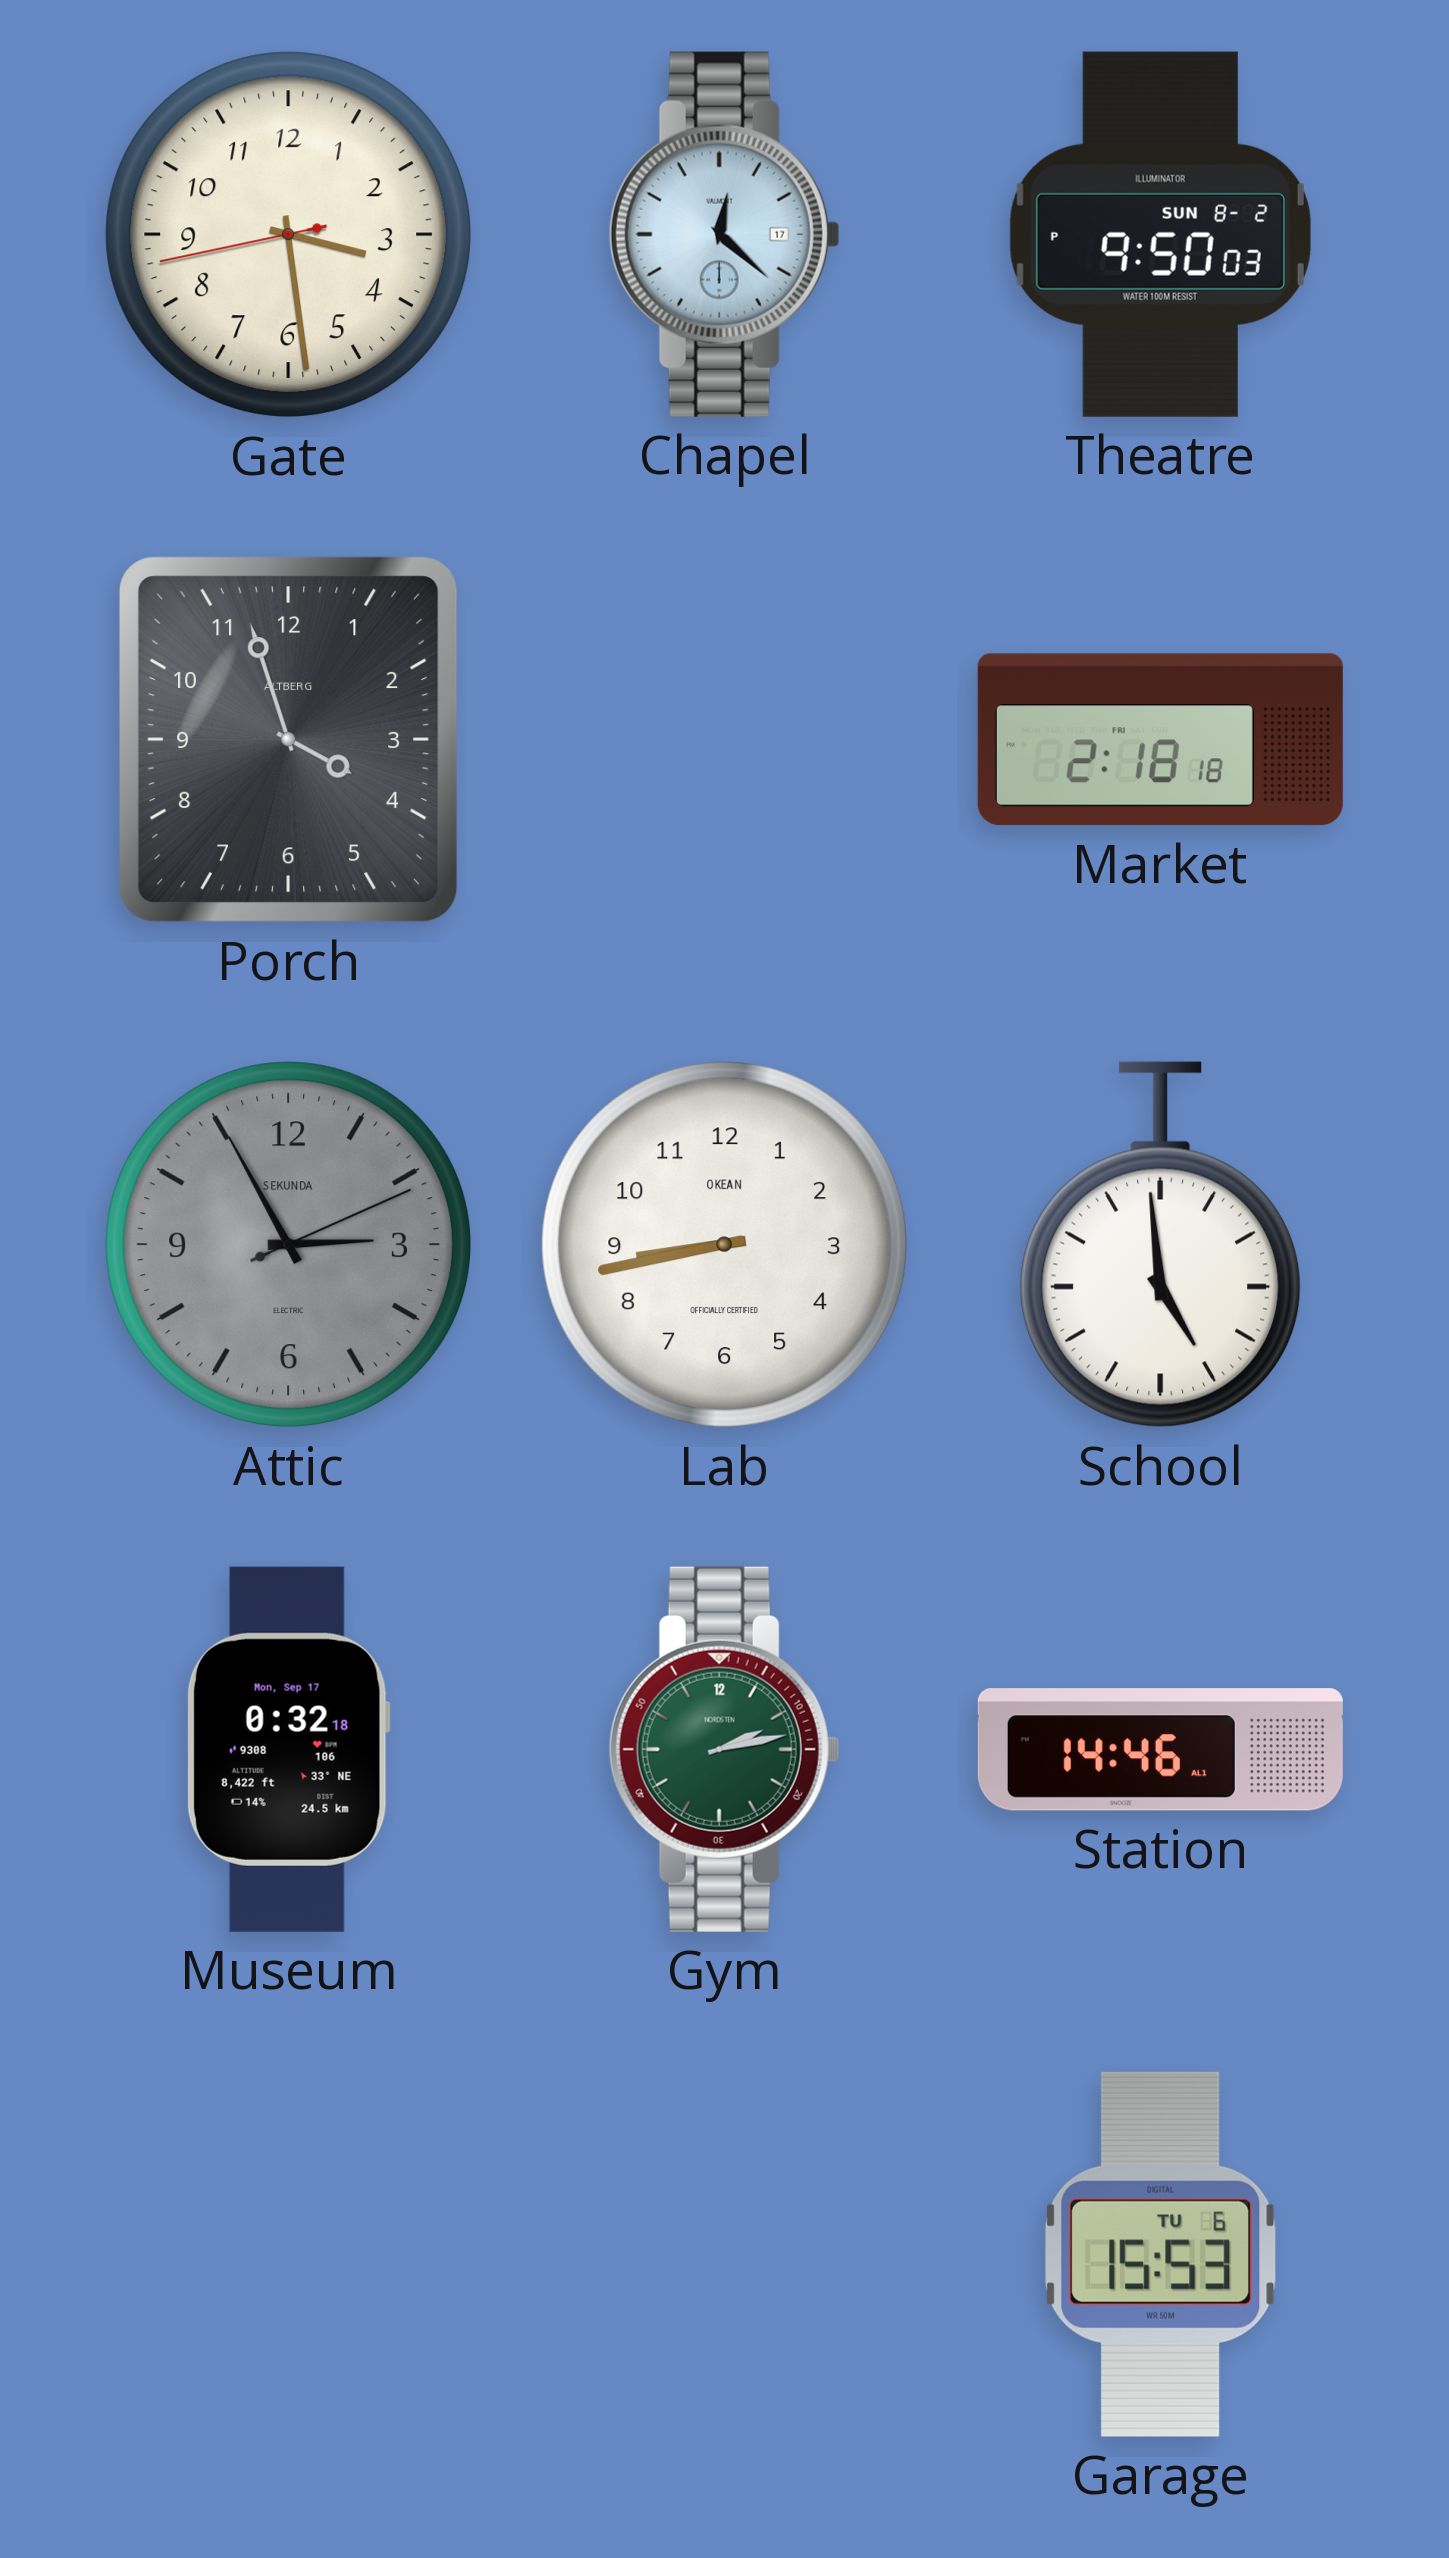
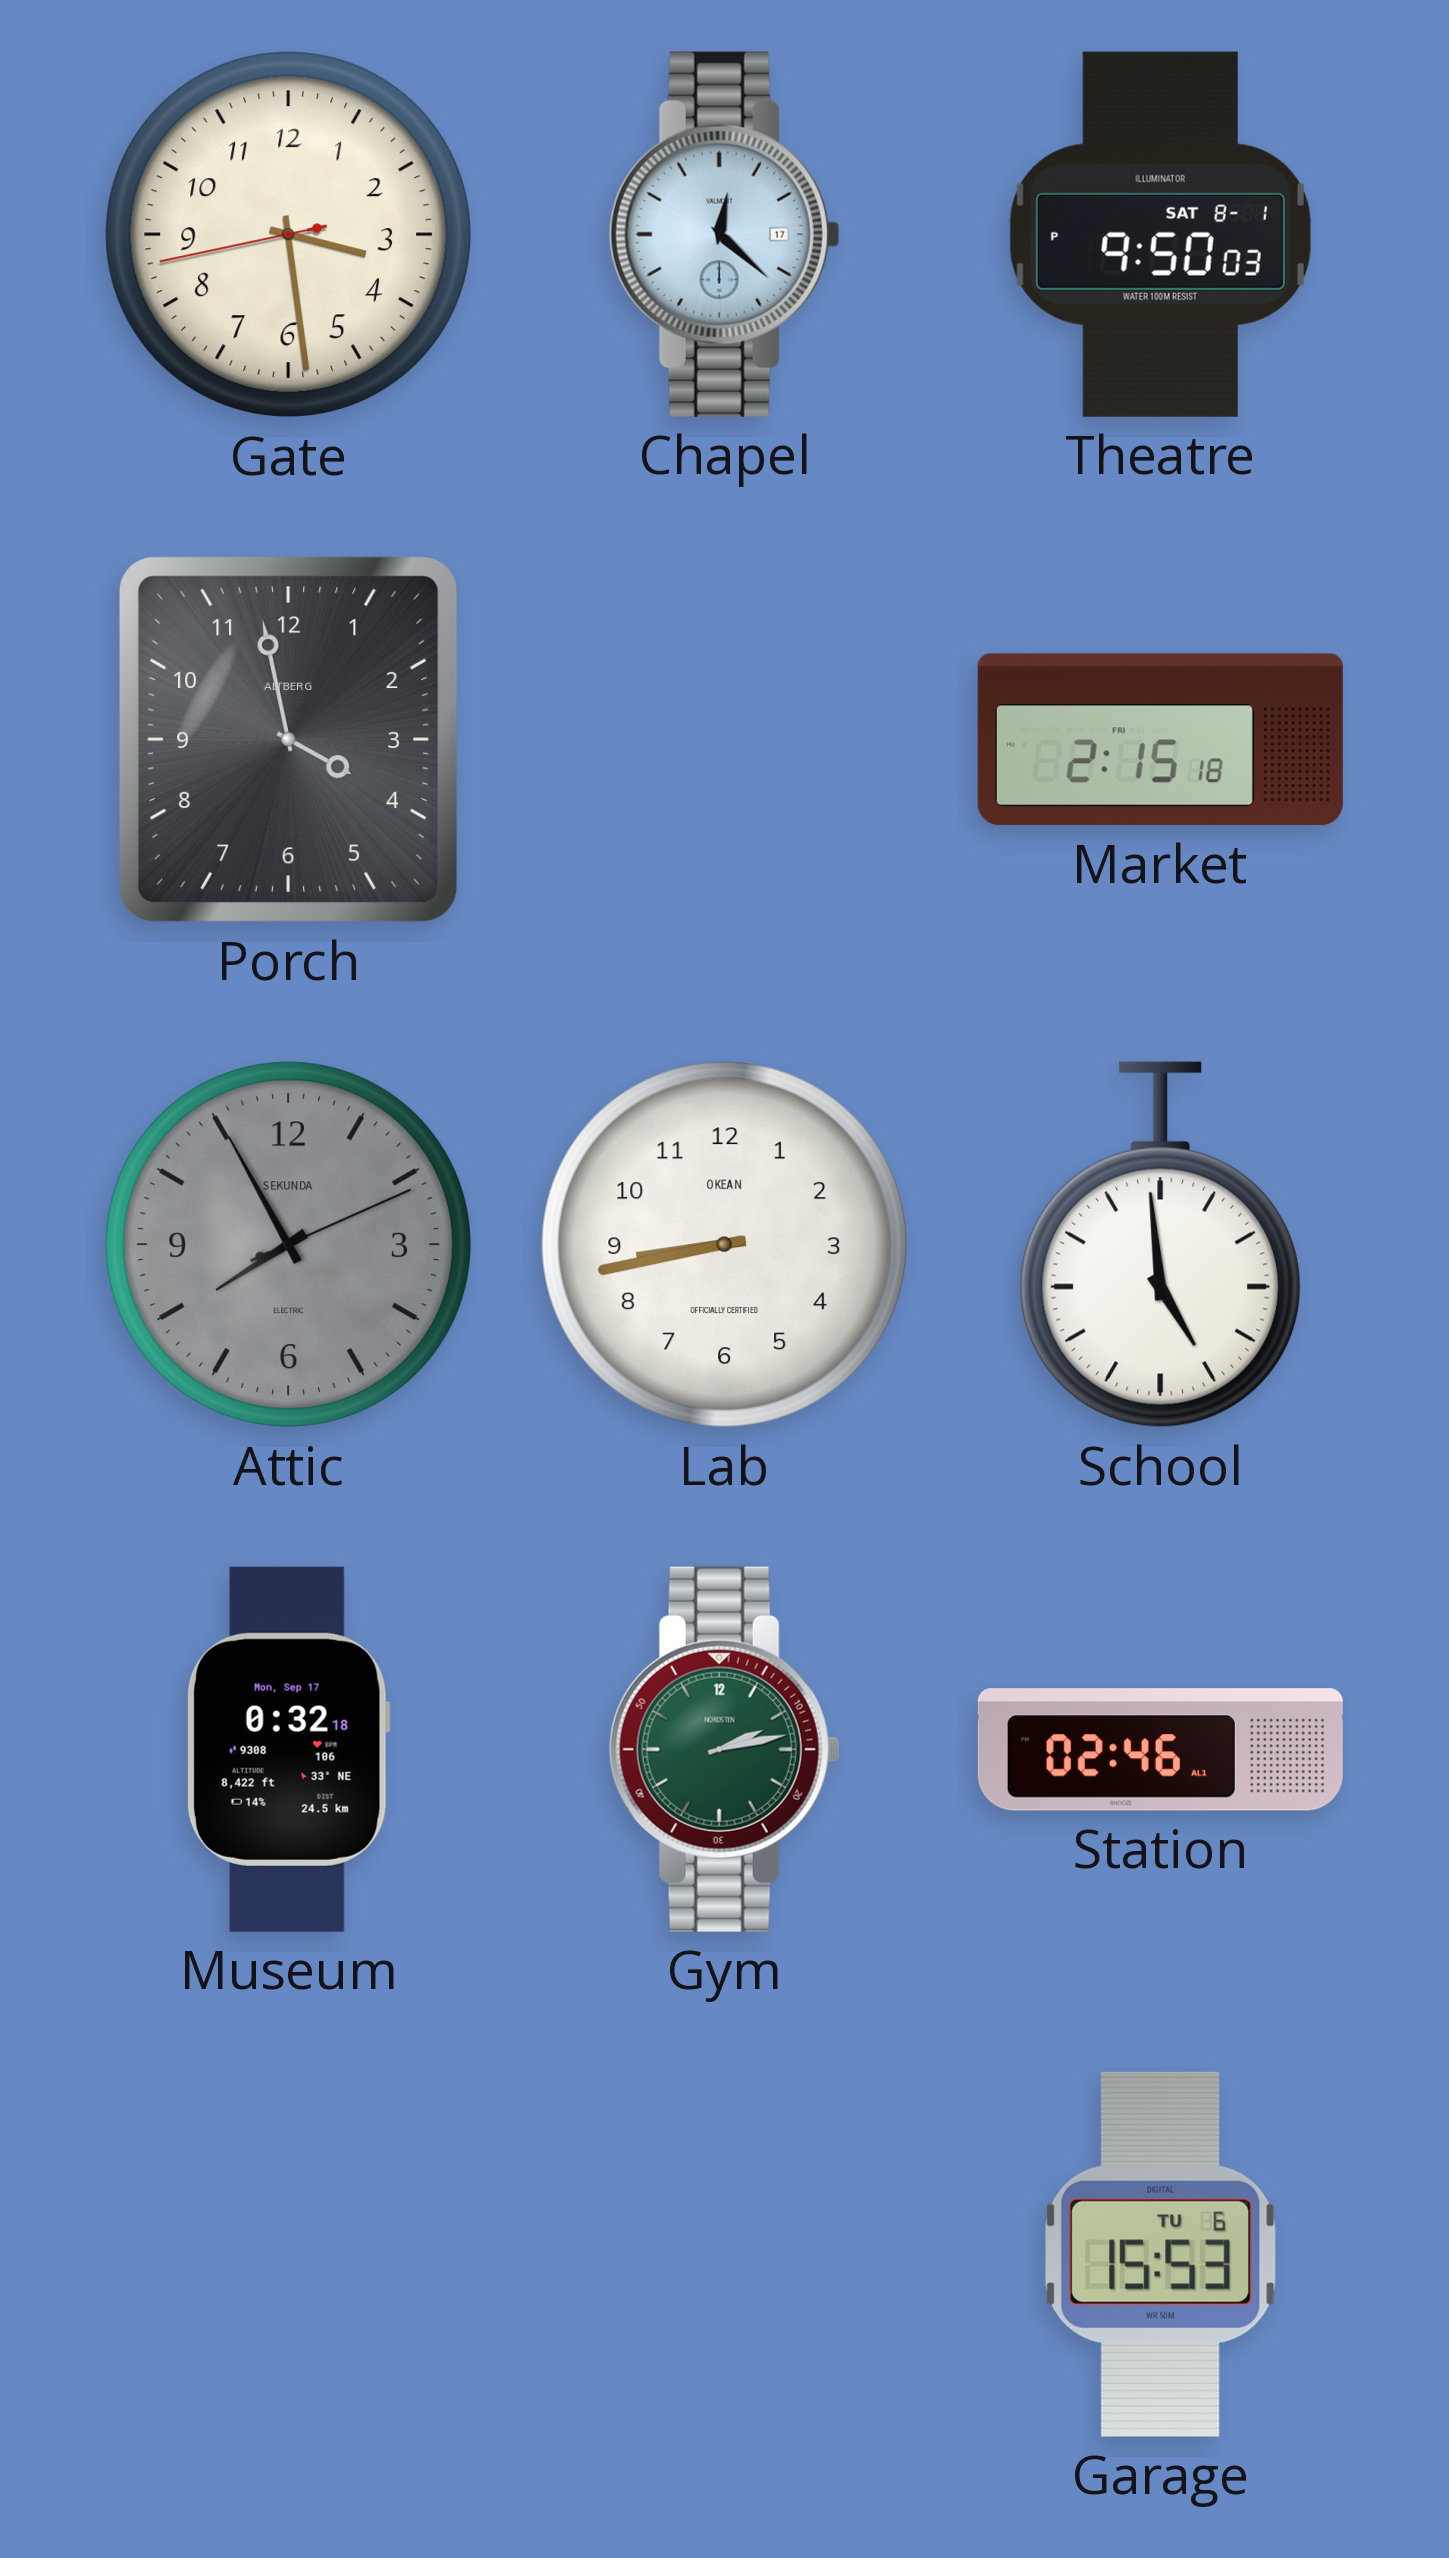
Theatre date: SUN 8-2 -> SAT 8-1 (1160, 234)
Porch: 3:57 -> 3:58 (289, 740)
Market: 2:18 -> 2:15 (1160, 740)
Attic: 2:55 -> 7:55 (289, 1245)
Station: 14:46 -> 02:46 (1160, 1750)
